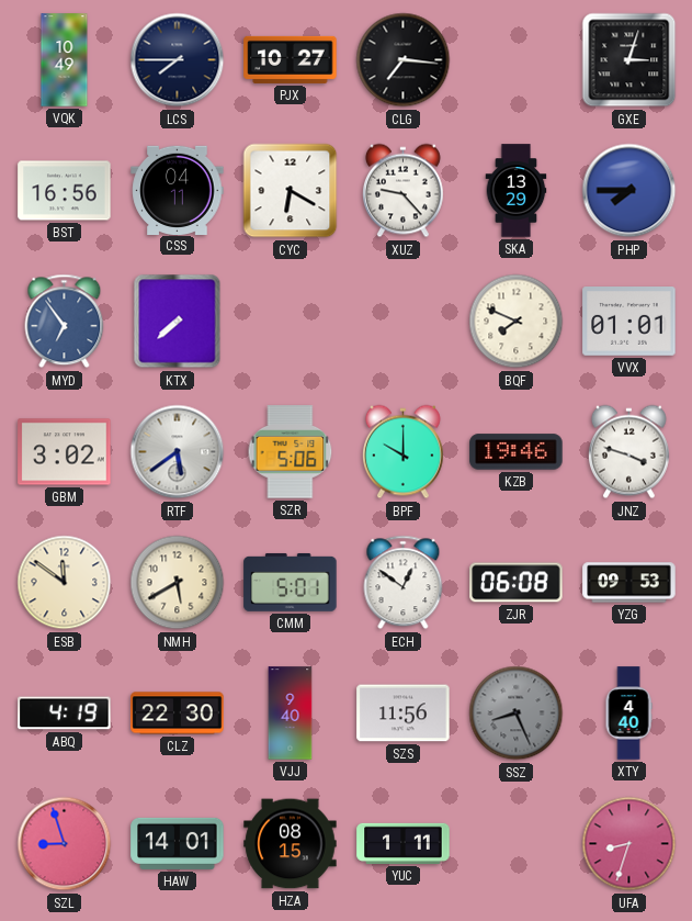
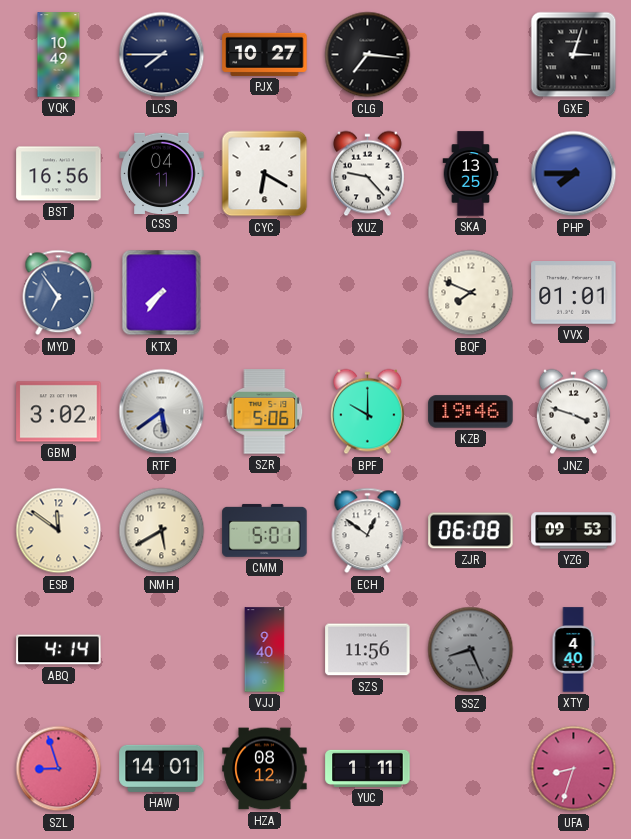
SKA: 13:29 -> 13:25 (471, 174)
KTX: 7:38 -> 7:36 (162, 293)
ABQ: 4:19 -> 4:14 (59, 650)
CLZ: 22:30 -> none (178, 714)
HZA: 08:15 -> 08:12 (265, 769)
